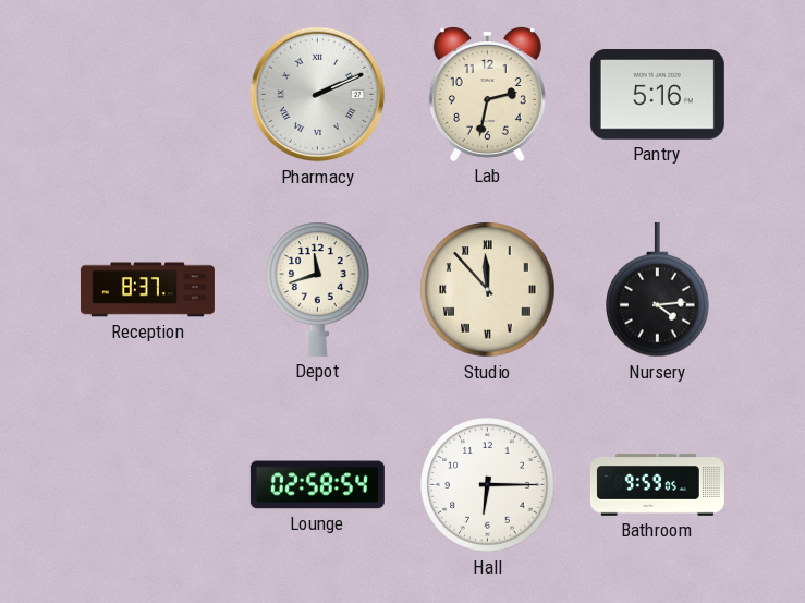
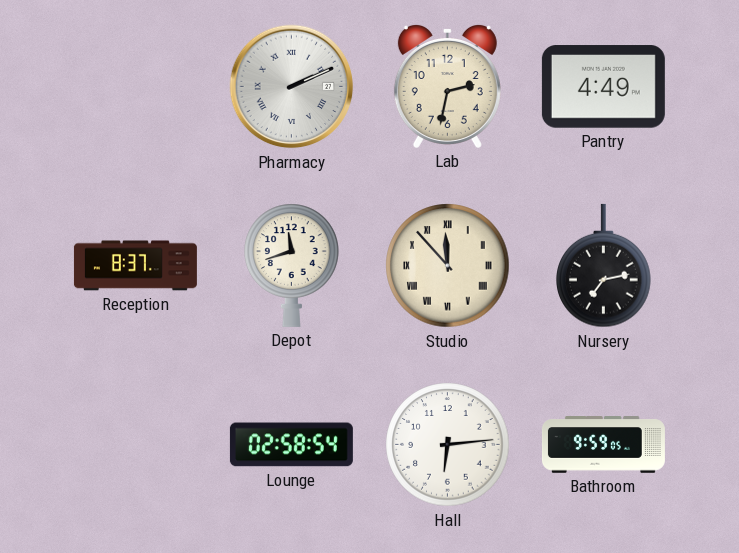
Pantry: 5:16 -> 4:49 (603, 87)
Nursery: 4:14 -> 7:13 (604, 266)
Hall: 6:15 -> 6:14 (448, 445)
